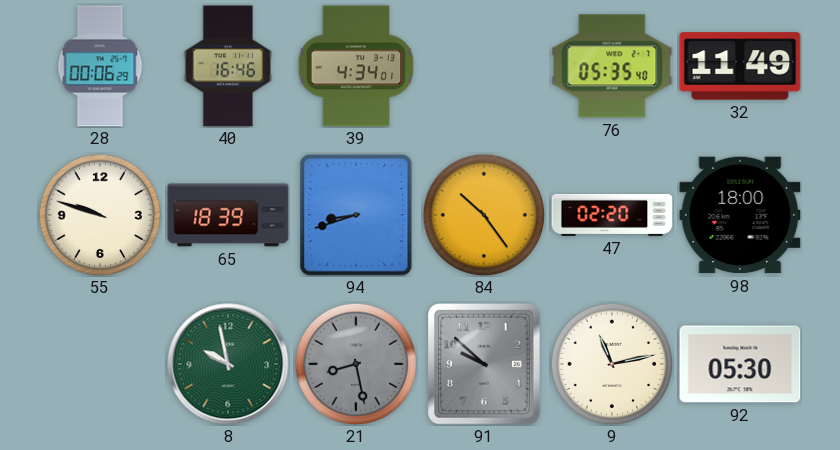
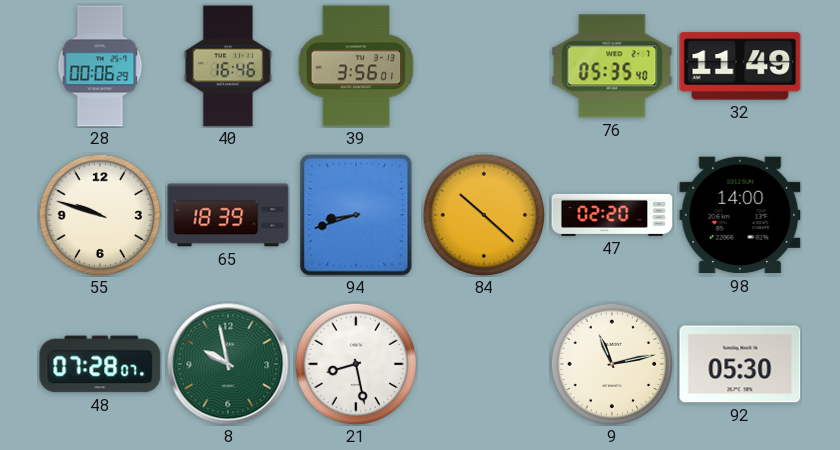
39: 4:34 -> 3:56 (356, 66)
84: 10:24 -> 10:22 (483, 214)
98: 18:00 -> 14:00 (740, 215)
48: none -> 07:28 (100, 364)
21 dial: grey -> white (355, 363)
91: 9:52 -> none (484, 364)
